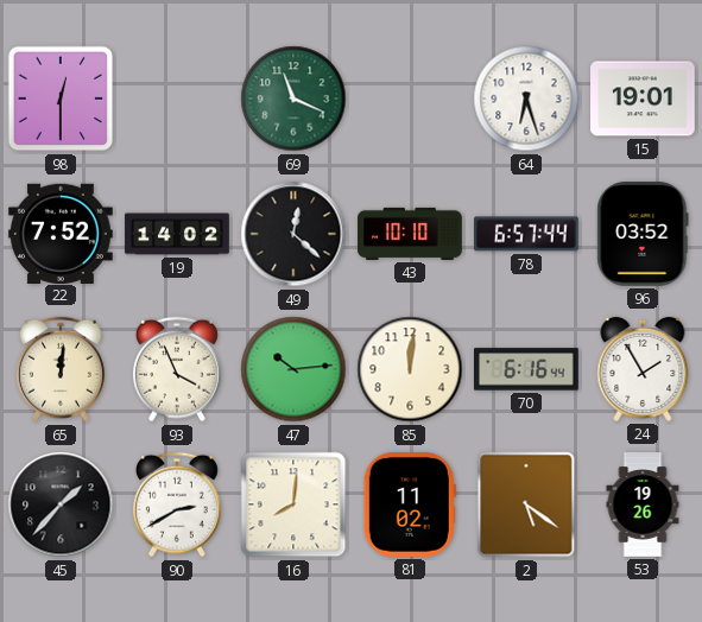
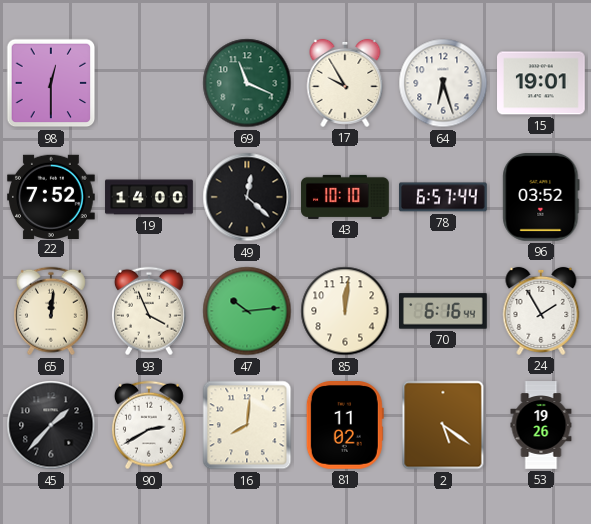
17: none -> 9:55 (345, 83)
19: 14:02 -> 14:00 (149, 197)
